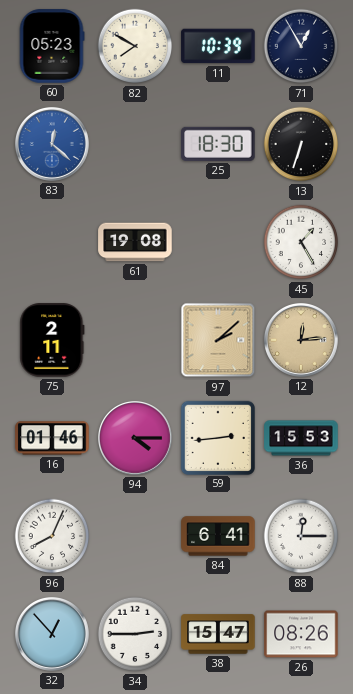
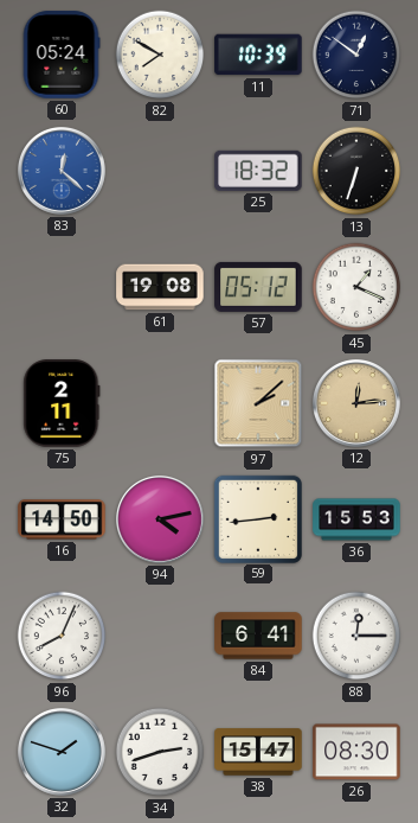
60: 05:23 -> 05:24 (62, 55)
71: 12:55 -> 12:51 (356, 55)
25: 18:30 -> 18:32 (258, 171)
57: none -> 05:12 (258, 287)
45: 1:25 -> 1:19 (356, 287)
16: 01:46 -> 14:50 (62, 519)
94: 4:15 -> 4:13 (160, 519)
32: 12:53 -> 1:48 (62, 752)
34: 2:45 -> 2:42 (160, 752)
26: 08:26 -> 08:30 (356, 752)
